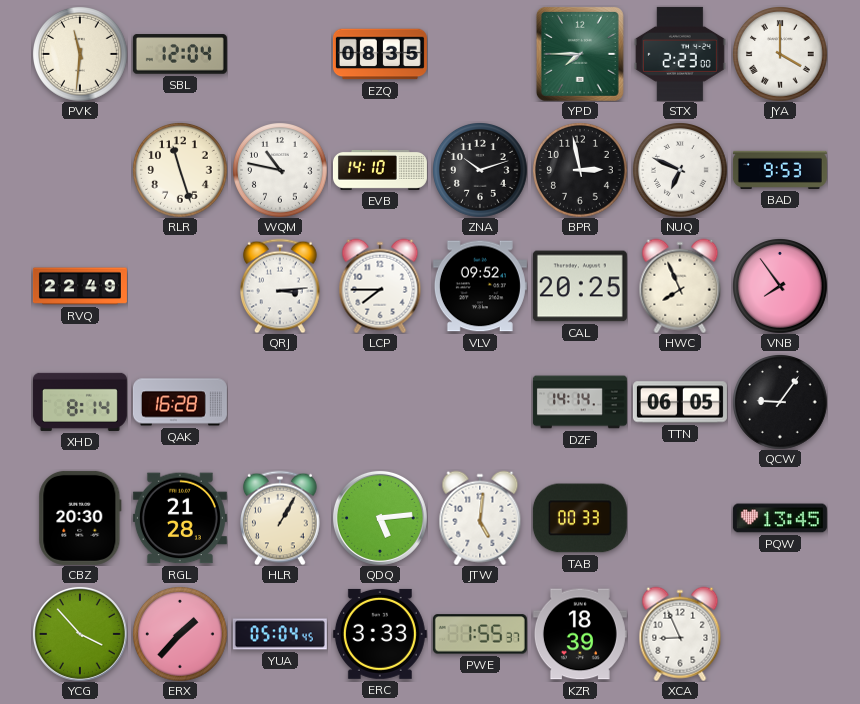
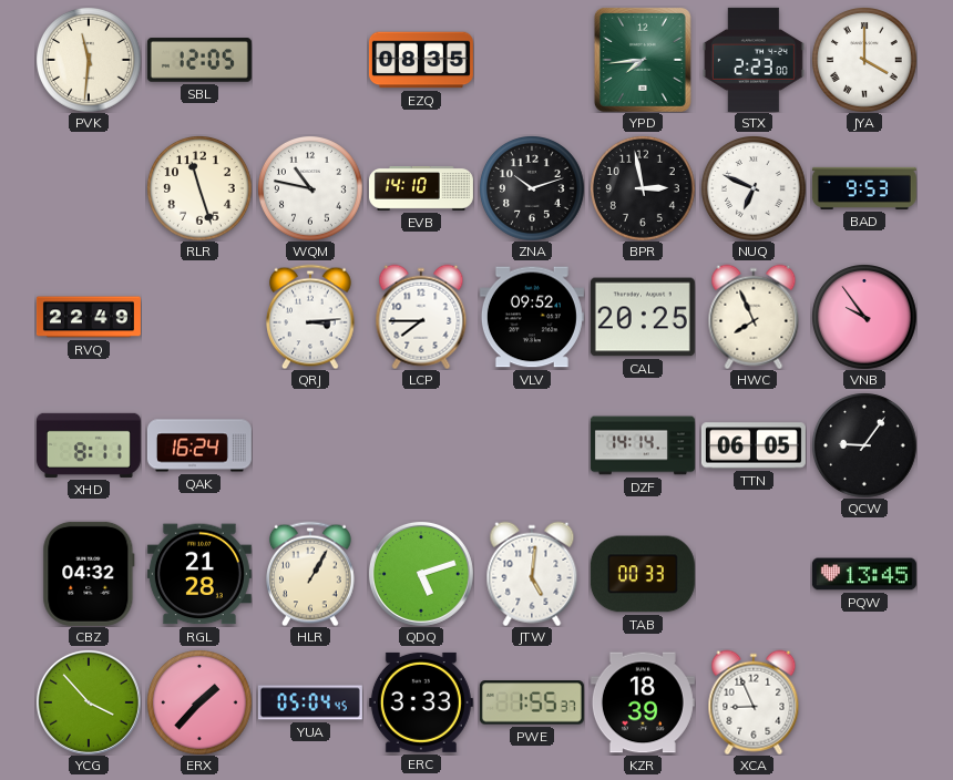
SBL: 12:04 -> 12:05 (199, 60)
YPD: 7:45 -> 7:44 (643, 60)
VNB: 7:54 -> 9:54 (864, 317)
XHD: 8:14 -> 8:11 (89, 445)
QAK: 16:28 -> 16:24 (199, 445)
CBZ: 20:30 -> 04:32 (89, 574)
QDQ: 5:14 -> 5:12 (421, 574)
